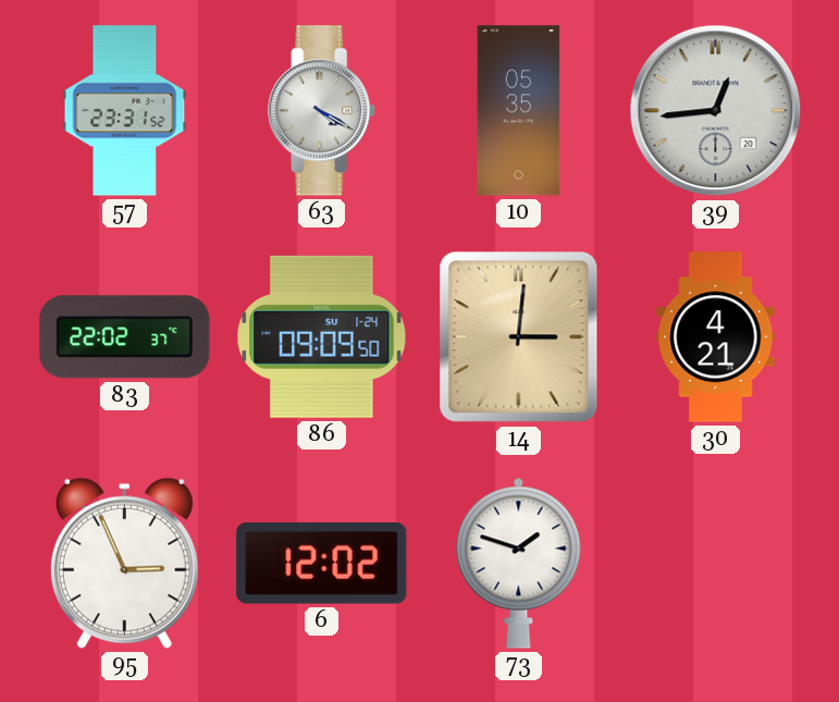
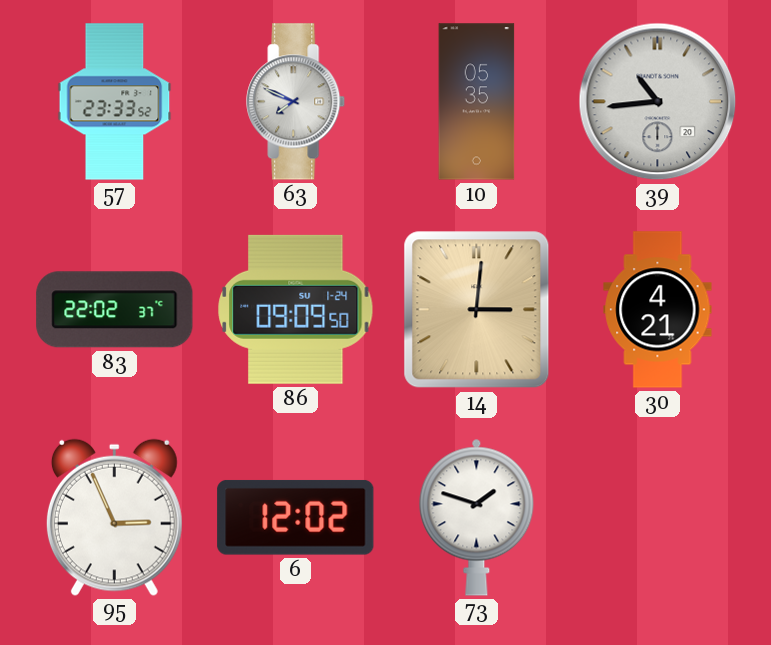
57: 23:31 -> 23:33 (115, 102)
63: 4:20 -> 7:49 (296, 102)
39: 12:44 -> 10:44 (658, 102)
